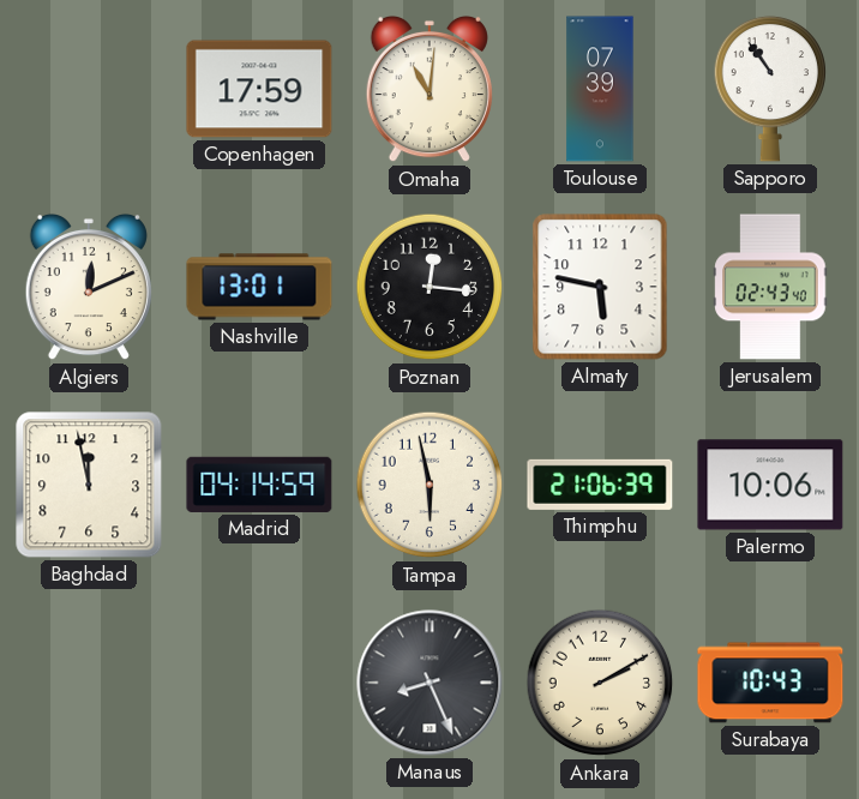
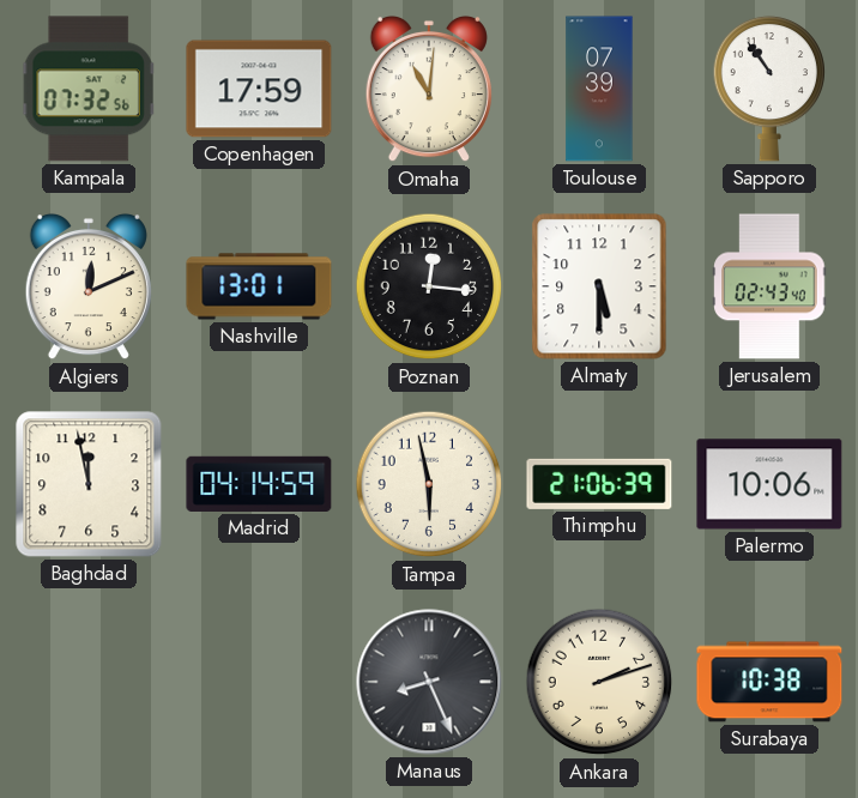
Kampala: none -> 07:32 (89, 89)
Almaty: 5:47 -> 5:30 (599, 286)
Ankara: 2:10 -> 2:12 (599, 682)
Surabaya: 10:43 -> 10:38 (769, 682)
